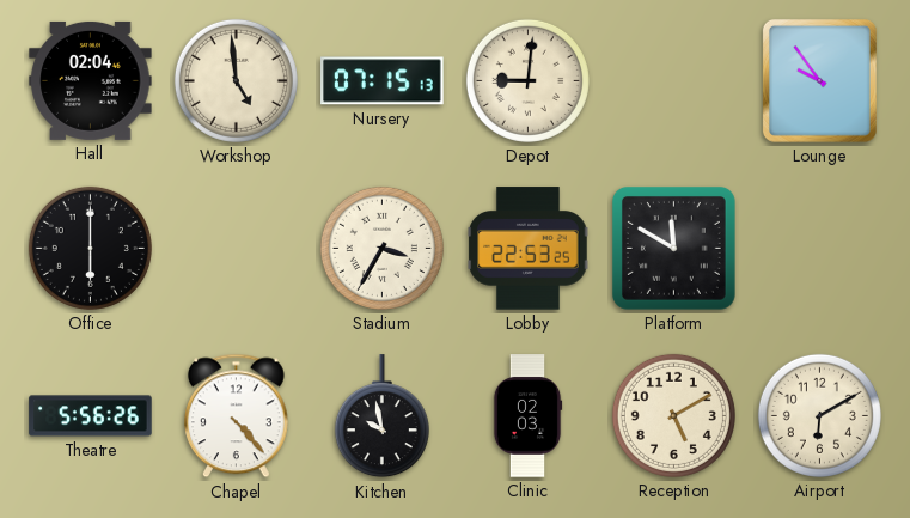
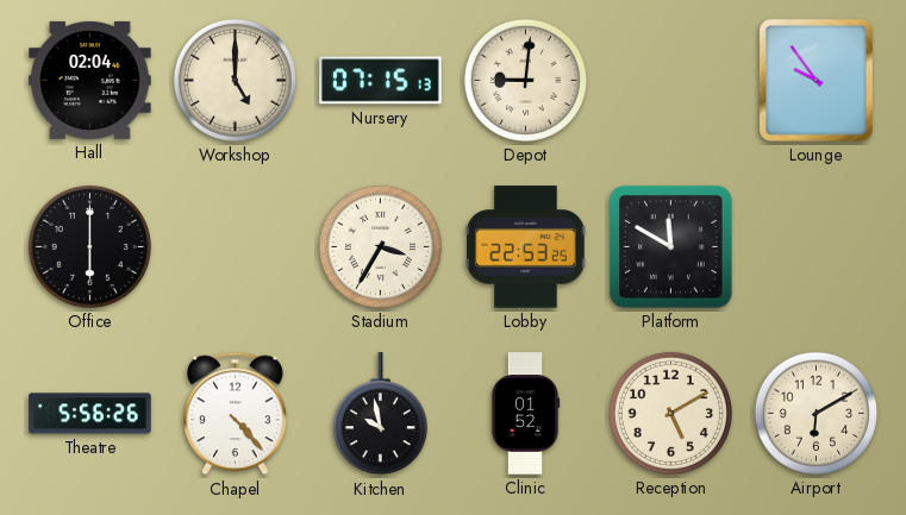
Workshop: 4:59 -> 5:00 (235, 80)
Clinic: 02:03 -> 01:52 (525, 414)
